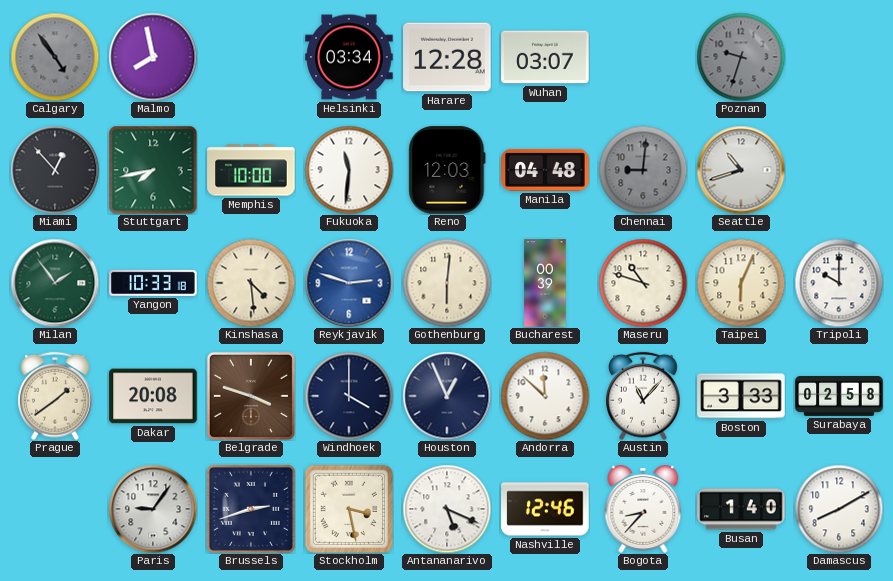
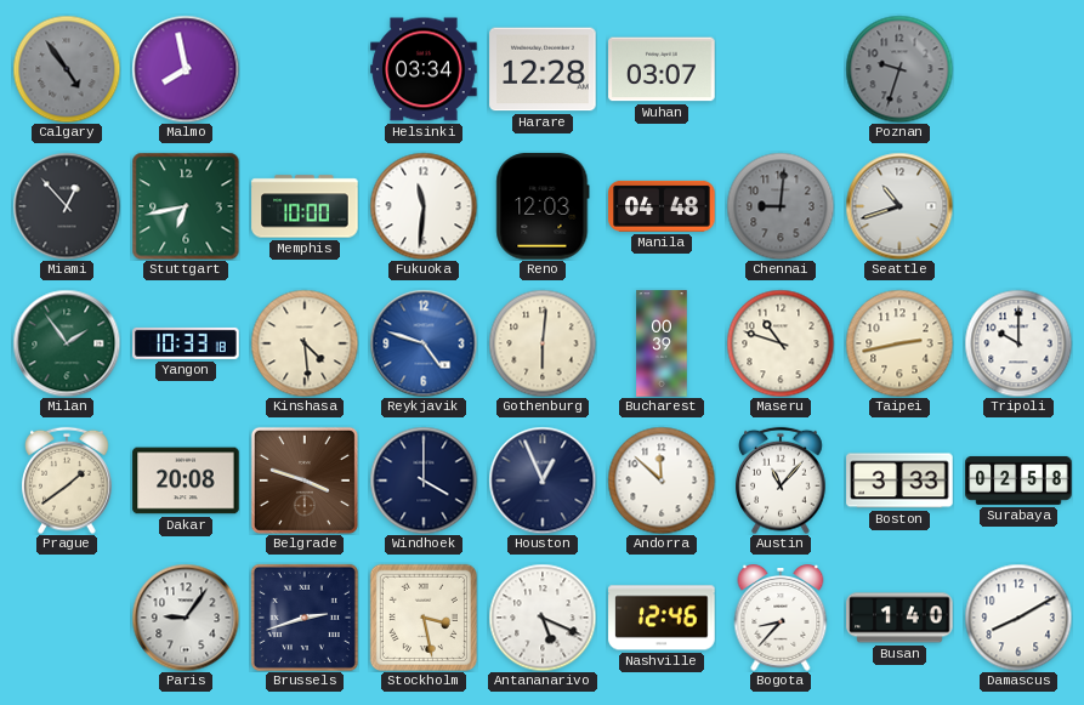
Stuttgart: 7:43 -> 6:43 (186, 206)
Reykjavik: 2:48 -> 4:48 (424, 343)
Taipei: 6:04 -> 2:43 (899, 343)
